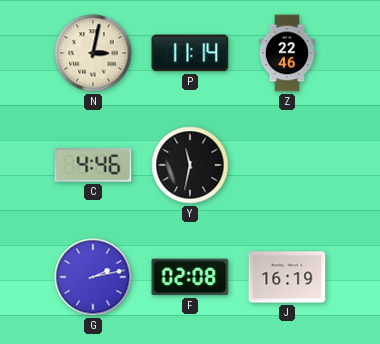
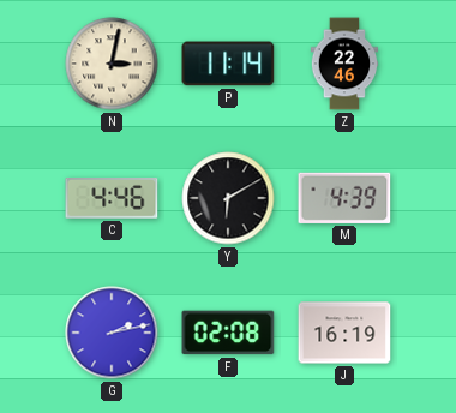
Y: 11:32 -> 6:10 (228, 198)
M: none -> 4:39 (344, 198)
